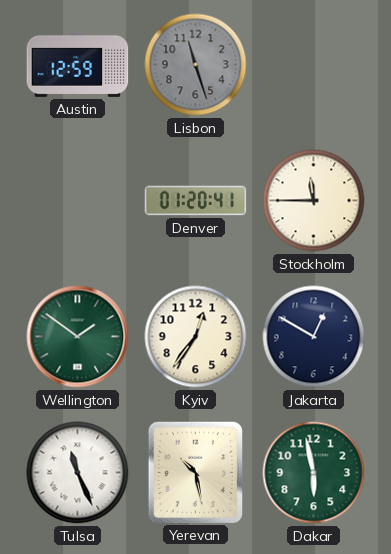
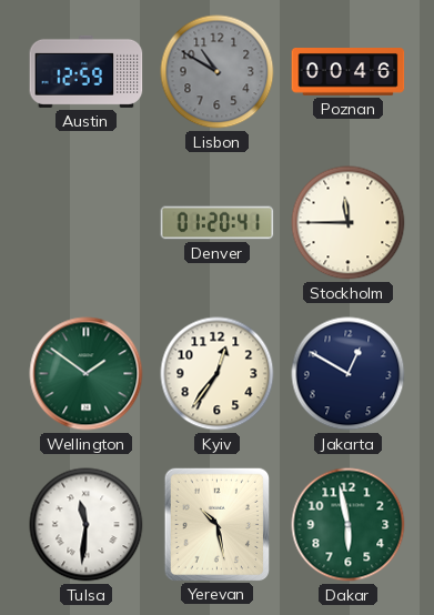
Lisbon: 11:27 -> 10:50 (218, 72)
Poznan: none -> 00:46 (349, 72)
Tulsa: 11:26 -> 11:31 (87, 525)
